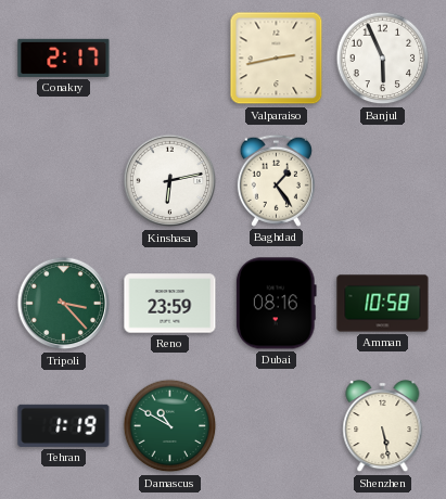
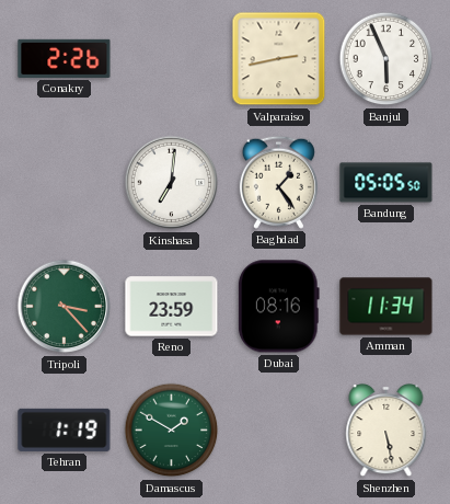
Conakry: 2:17 -> 2:26 (65, 58)
Kinshasa: 6:13 -> 7:01 (172, 183)
Bandung: none -> 05:05 (386, 183)
Amman: 10:58 -> 11:34 (386, 307)
Damascus: 10:50 -> 1:50 (172, 431)
